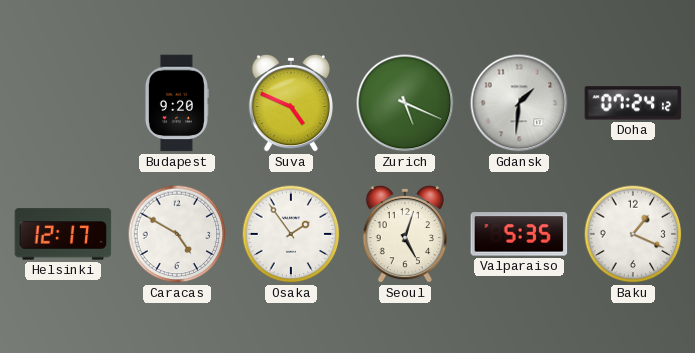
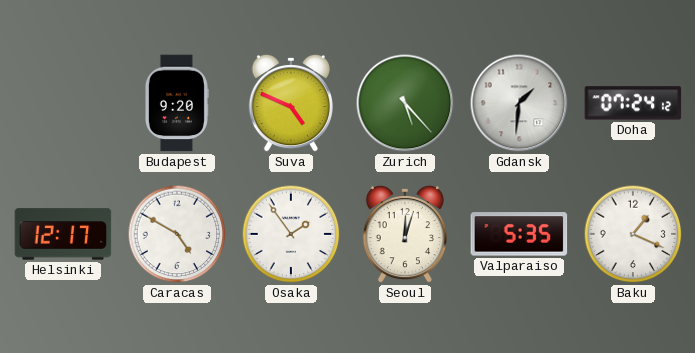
Zurich: 5:19 -> 5:23 (405, 103)
Seoul: 5:03 -> 12:03 (405, 234)
